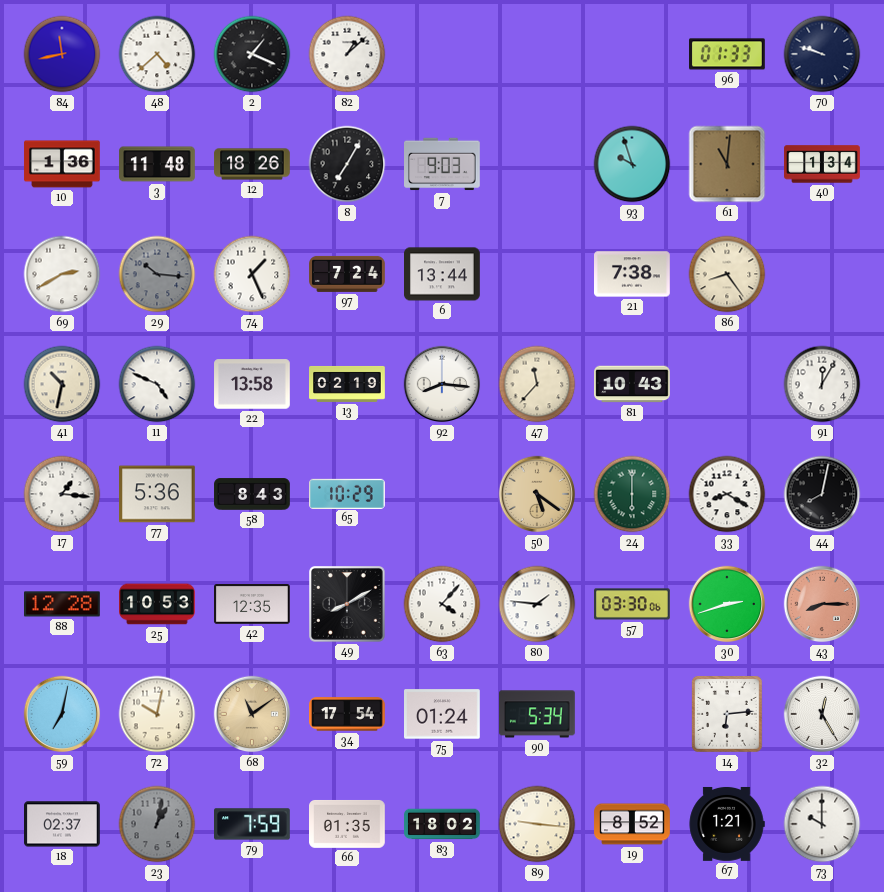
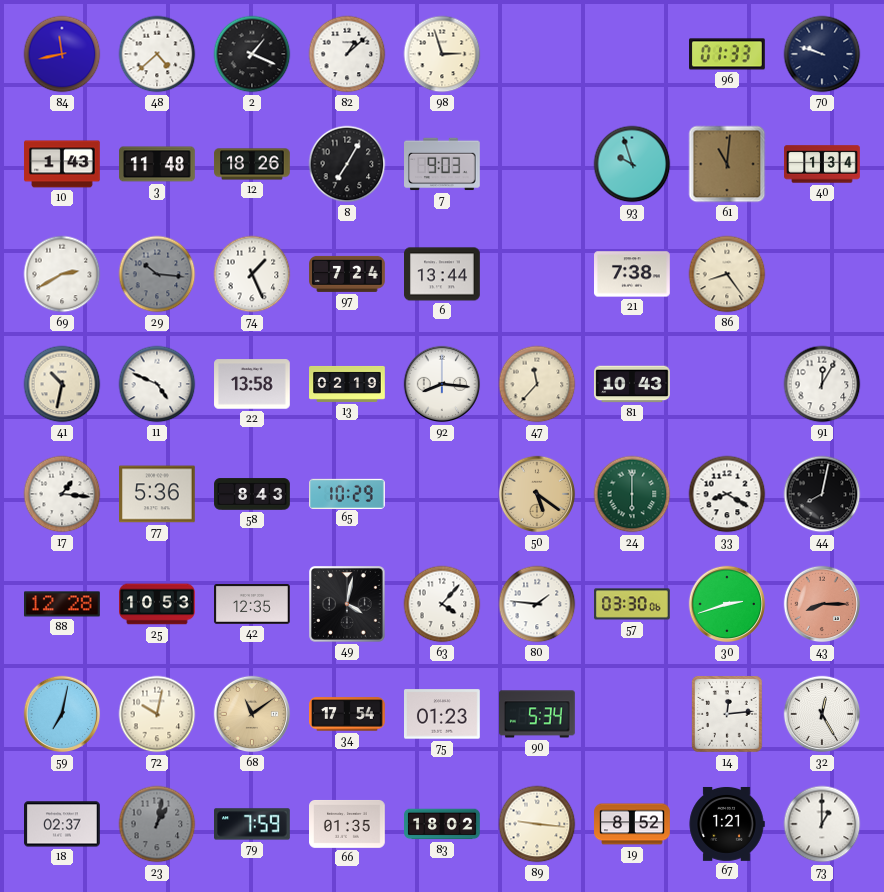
98: none -> 2:57 (442, 54)
10: 1:36 -> 1:43 (62, 164)
49: 8:10 -> 4:02 (348, 605)
75: 01:24 -> 01:23 (443, 714)
14: 6:14 -> 12:14 (728, 714)
73: 10:00 -> 1:00 (822, 824)
